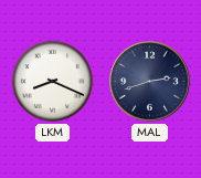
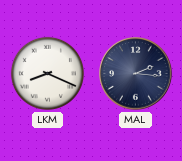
MAL: 2:42 -> 2:16 (136, 74)
